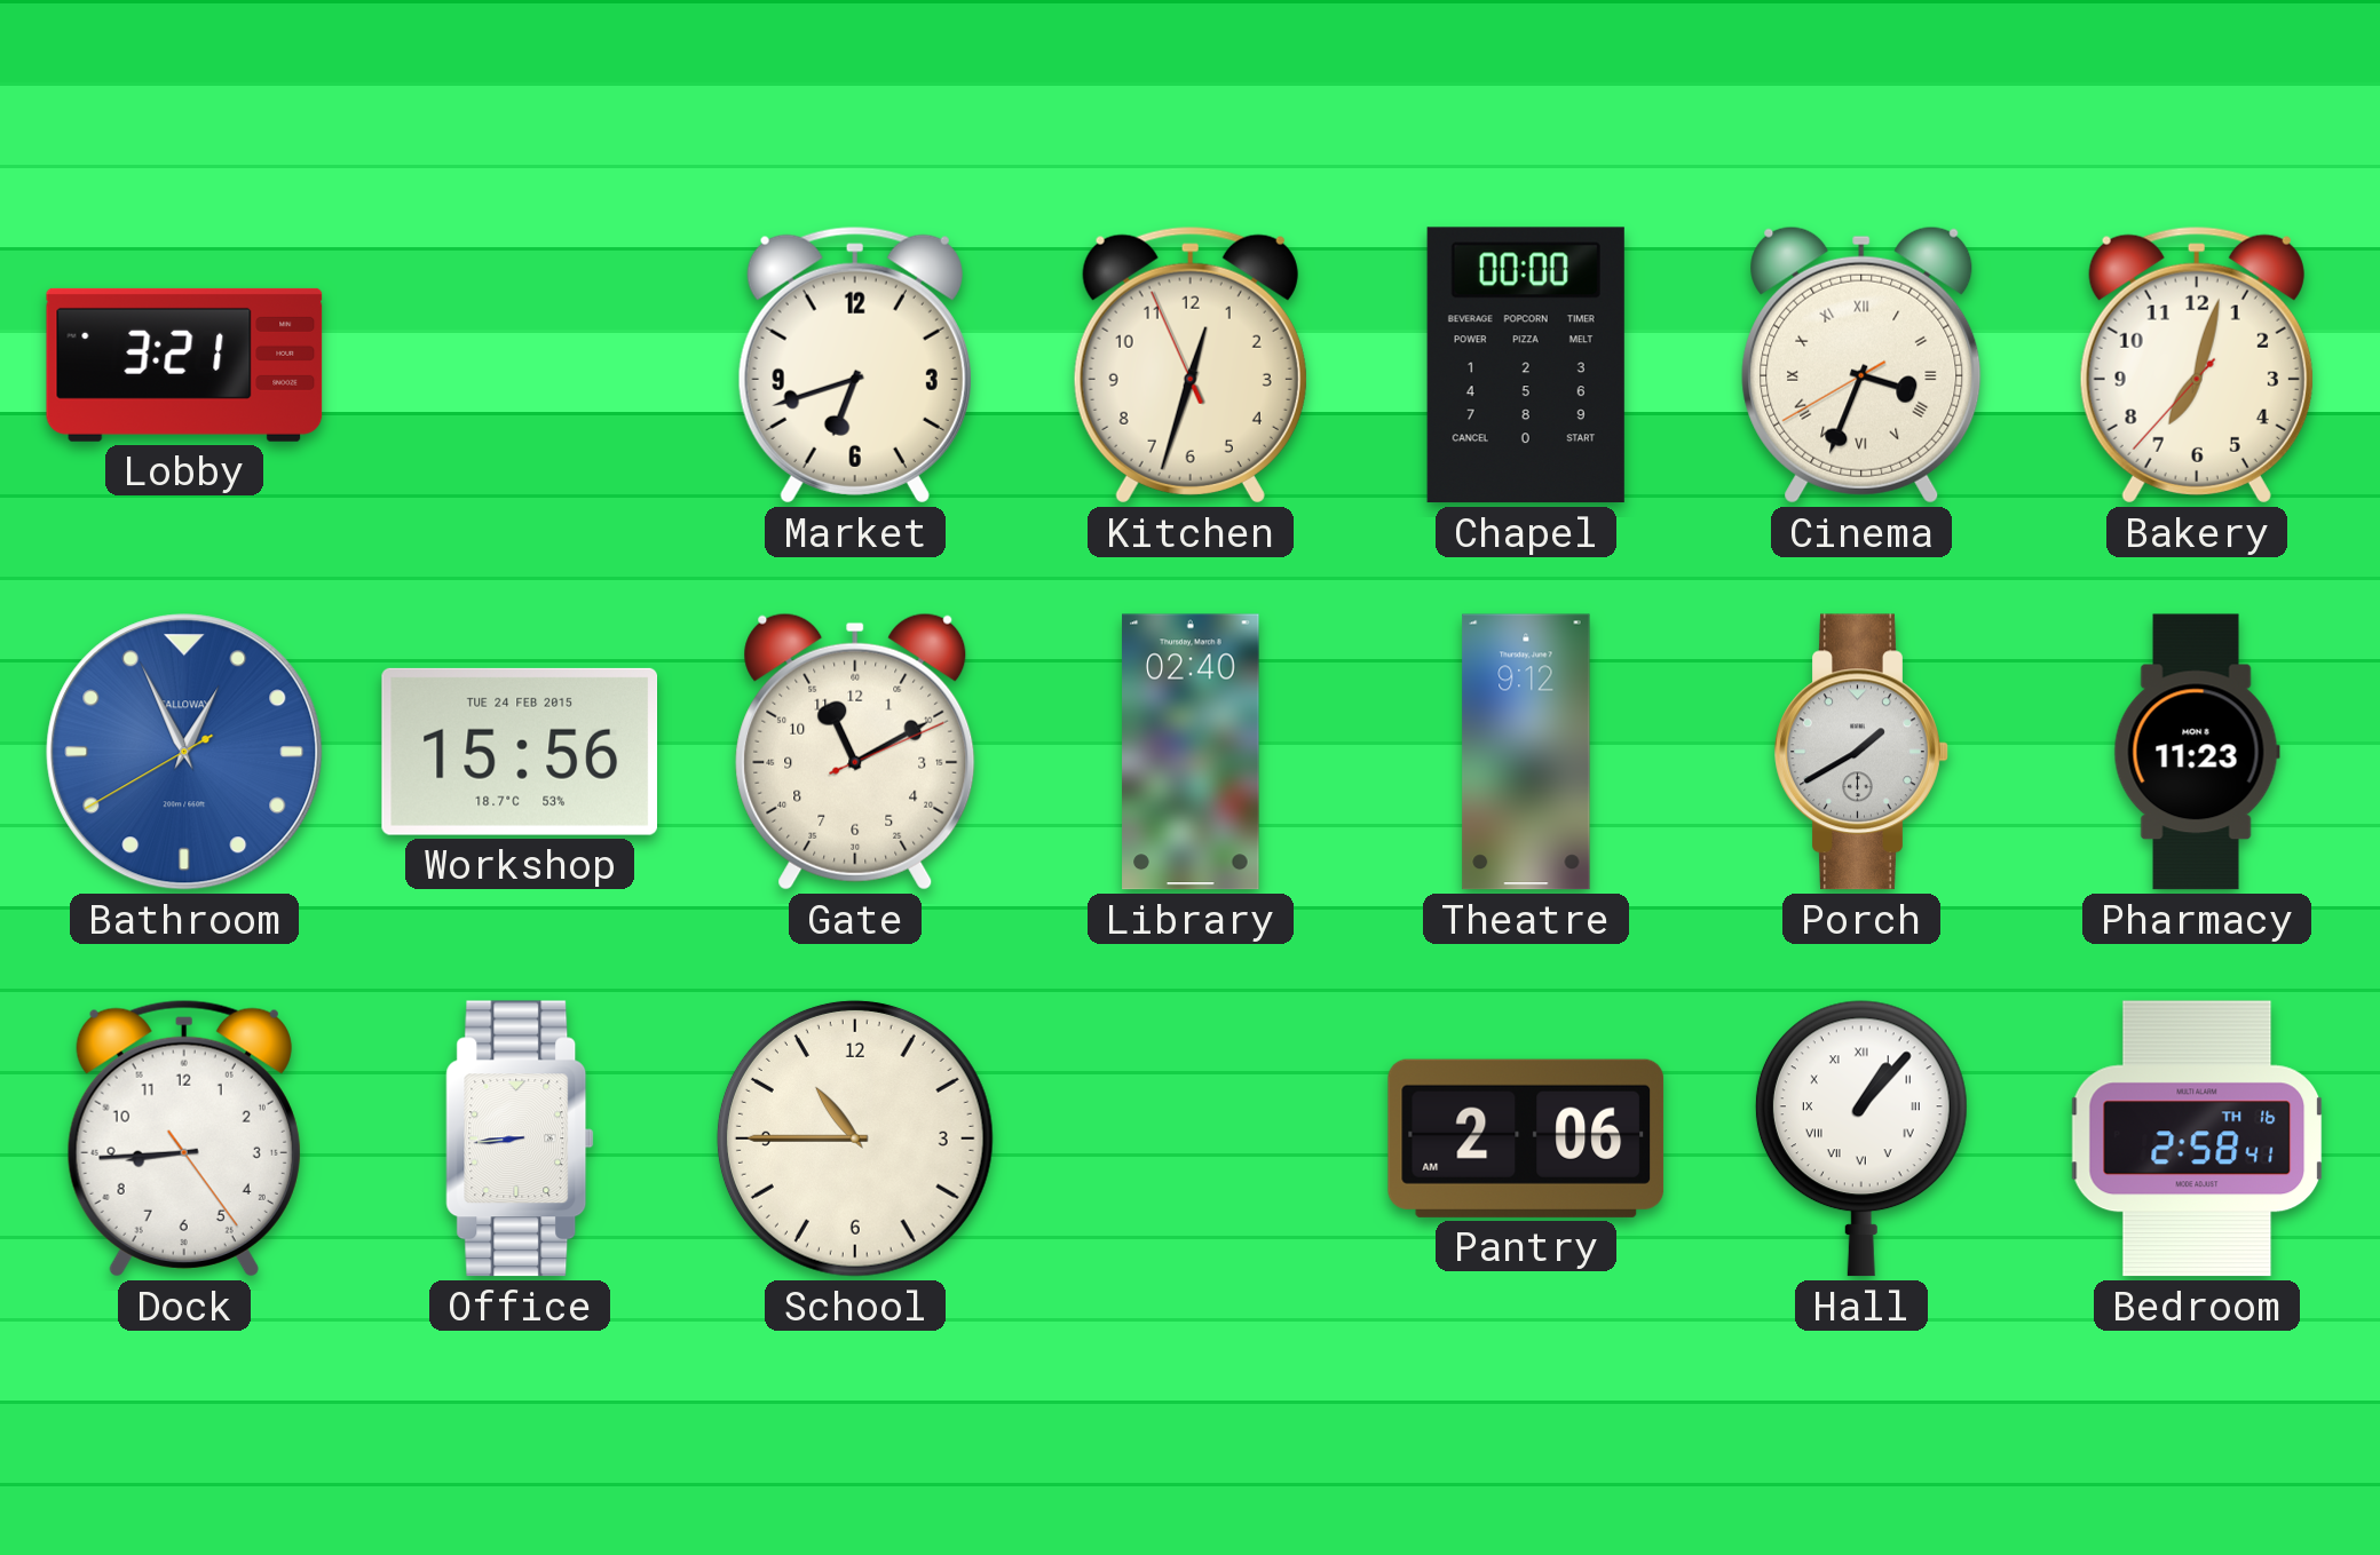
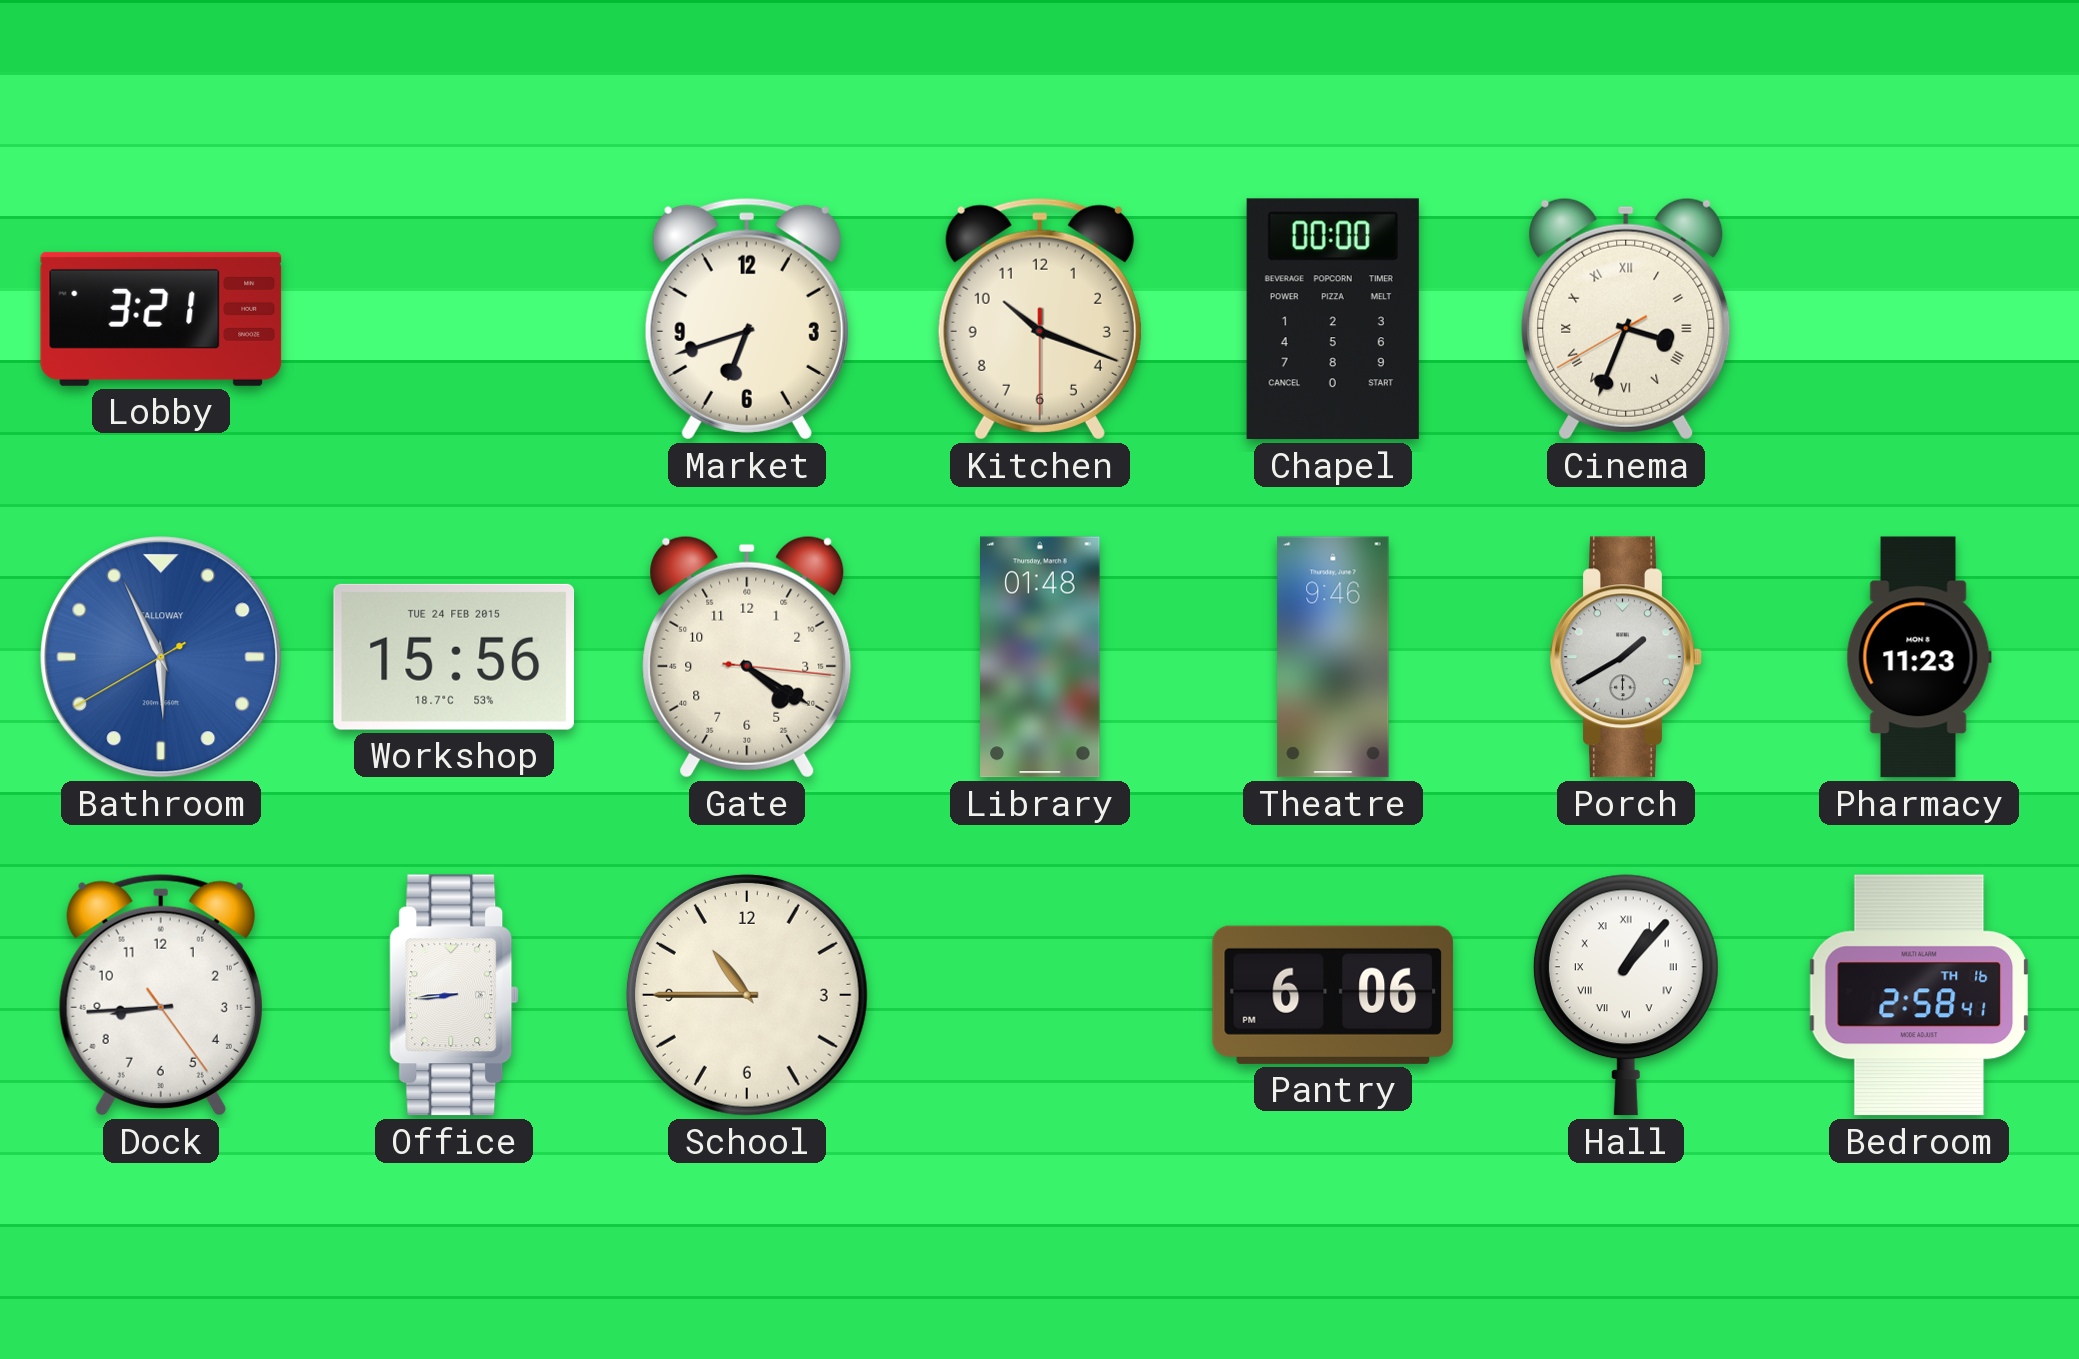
Kitchen: 12:32 -> 10:18 (1040, 319)
Bakery: 7:02 -> none (2197, 365)
Bathroom: 12:55 -> 5:55 (161, 657)
Gate: 11:10 -> 4:20 (747, 657)
Library: 02:40 -> 01:48 (1040, 657)
Theatre: 9:12 -> 9:46 (1333, 657)
Pantry: 2:06 -> 6:06 (1333, 995)
